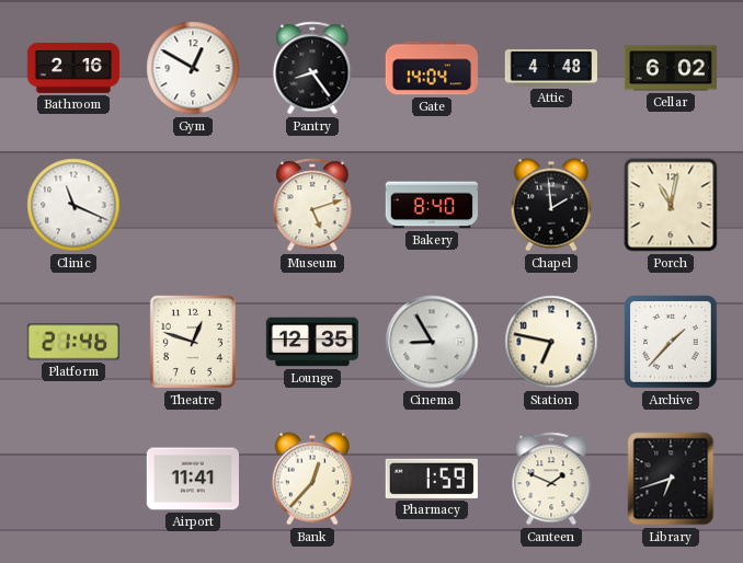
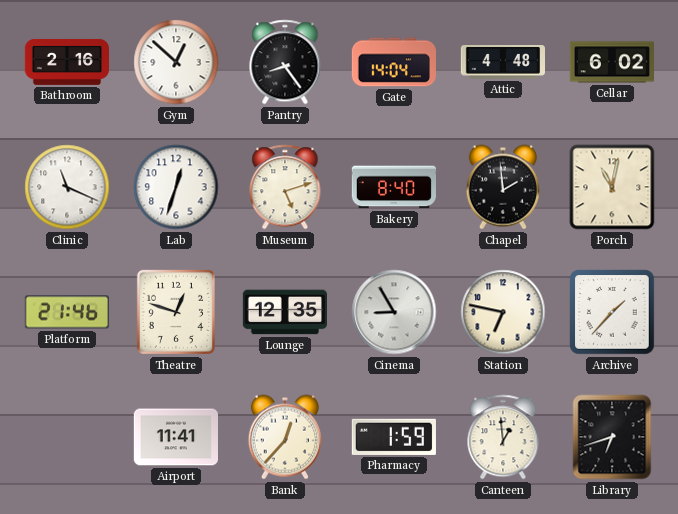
Gym: 12:50 -> 12:52 (176, 62)
Lab: none -> 12:33 (176, 187)
Canteen: 1:49 -> 12:59 (503, 437)
